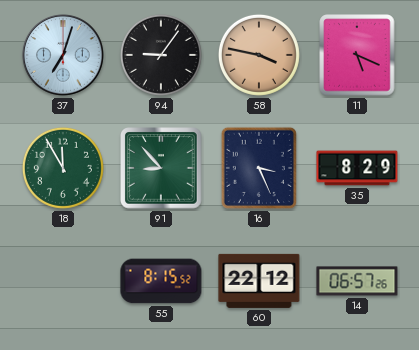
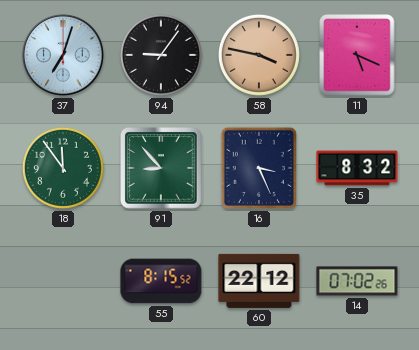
18: 11:55 -> 11:54 (63, 168)
35: 8:29 -> 8:32 (357, 168)
14: 06:57 -> 07:02 (357, 281)
